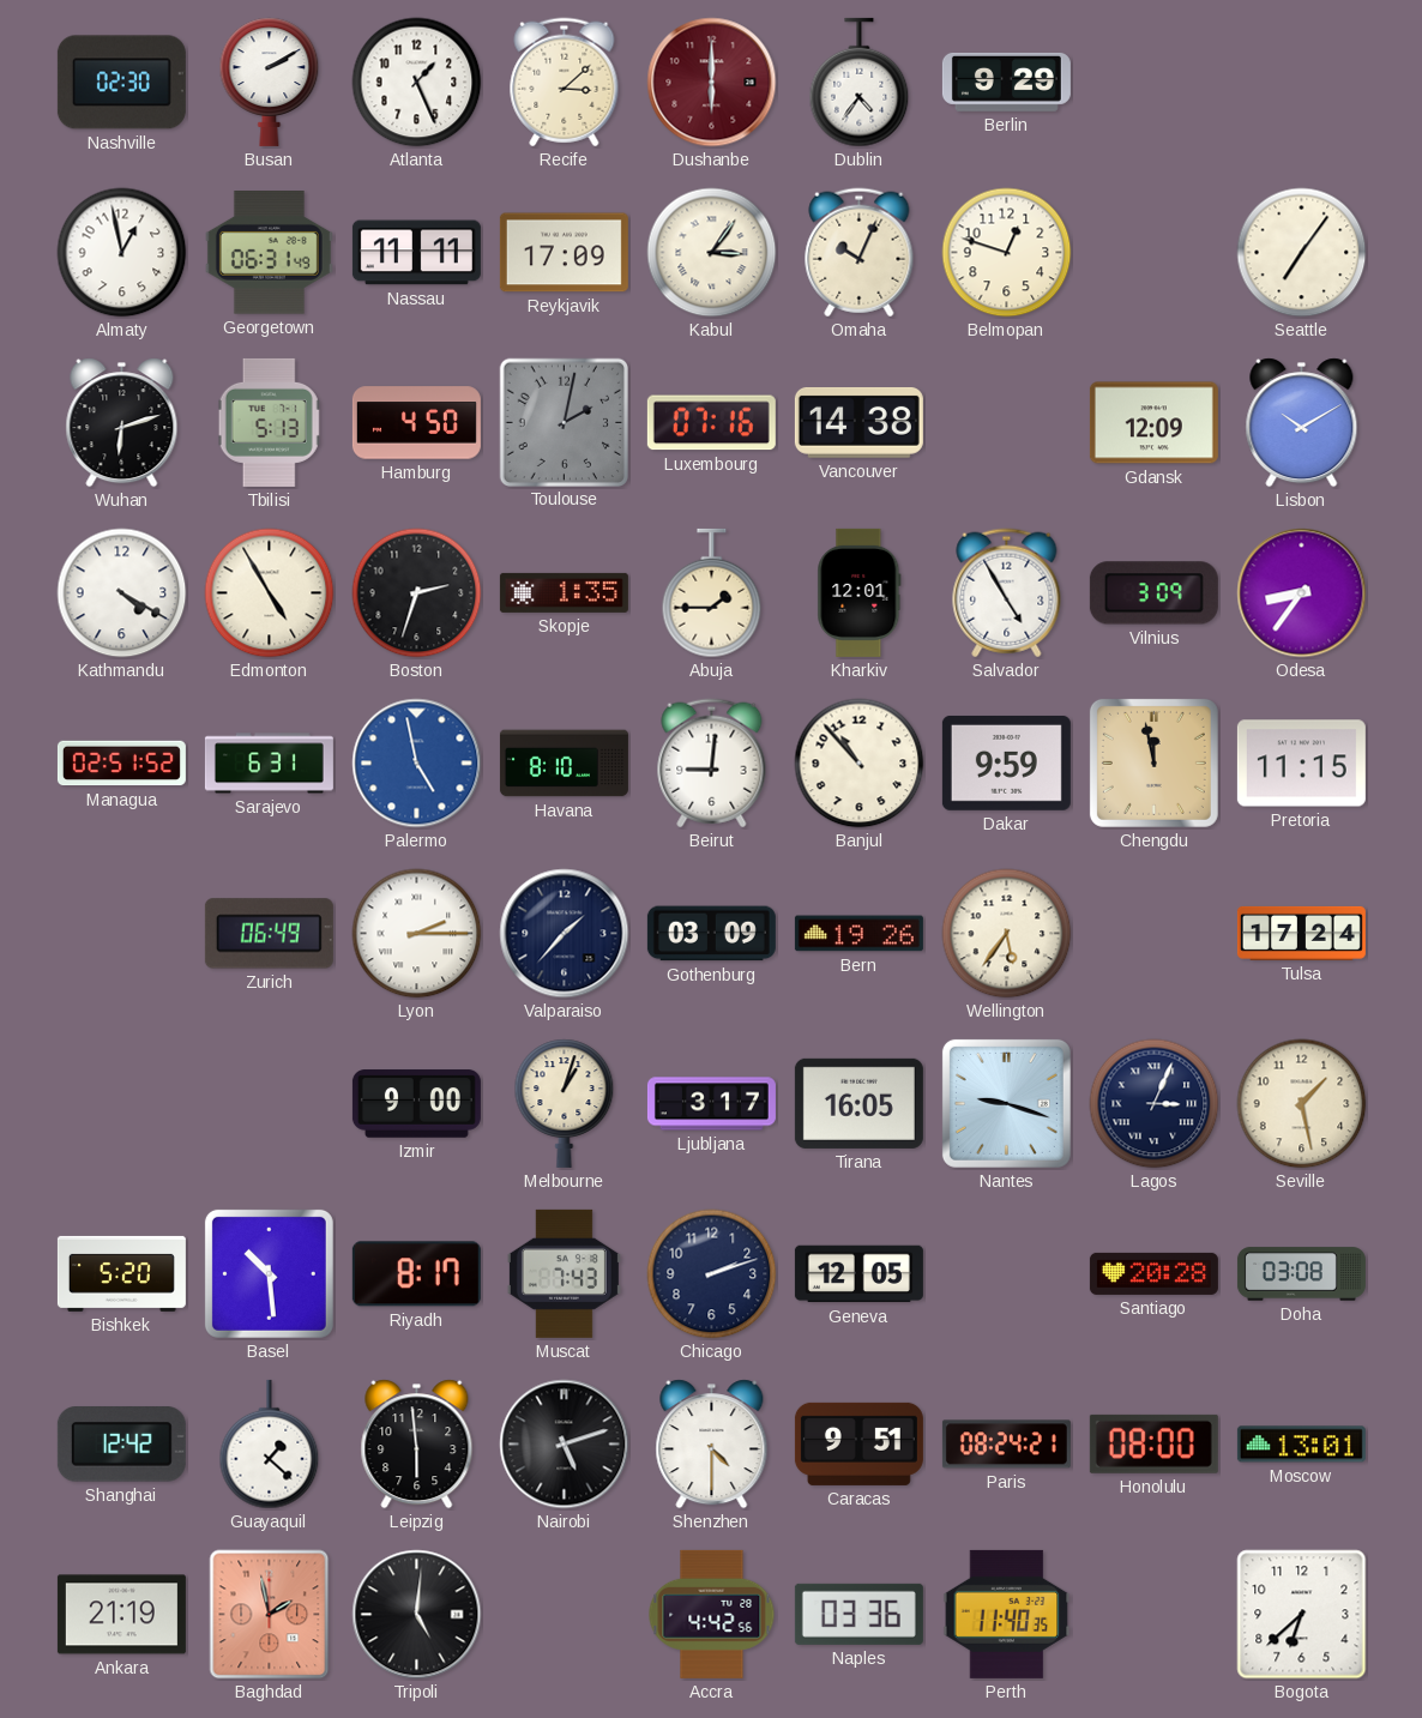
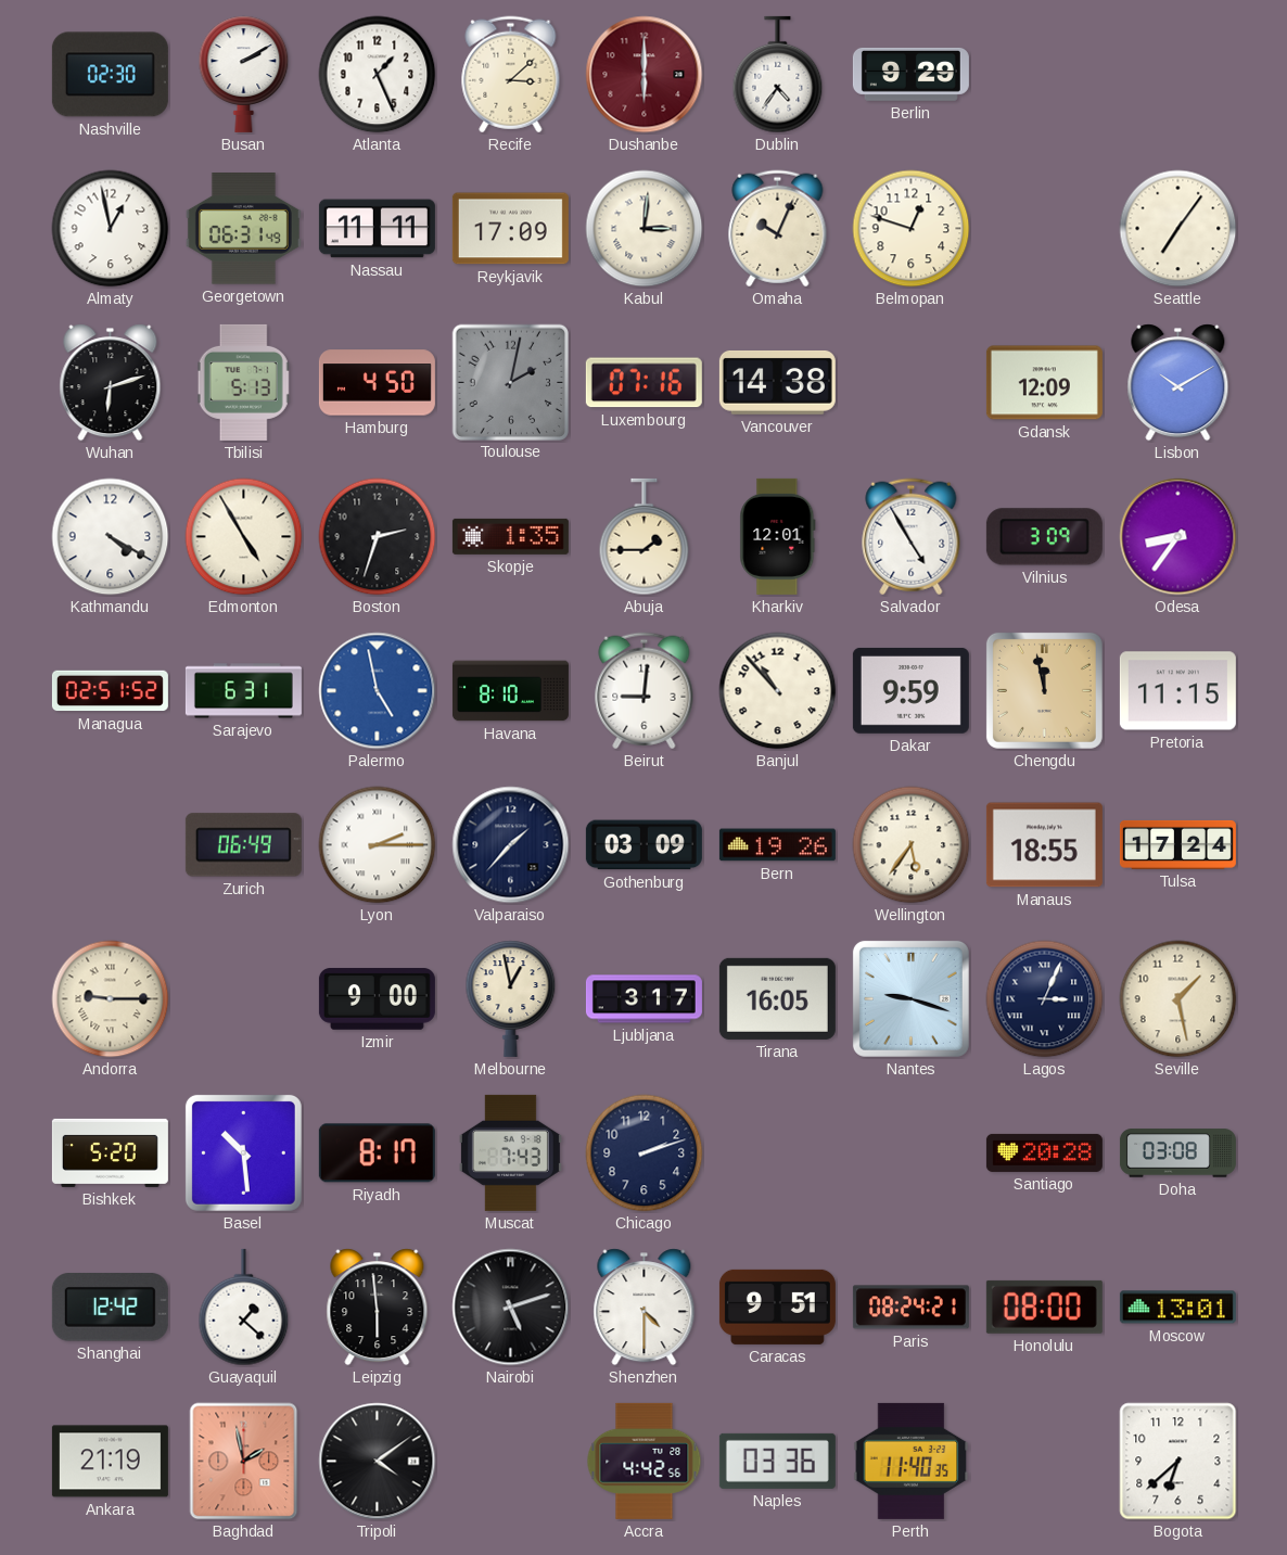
Kabul: 3:06 -> 3:01 (645, 229)
Manaus: none -> 18:55 (1044, 845)
Andorra: none -> 9:15 (111, 999)
Melbourne: 1:03 -> 12:58 (511, 998)
Geneva: 12:05 -> none (858, 1274)
Tripoli: 5:01 -> 4:09 (378, 1462)
